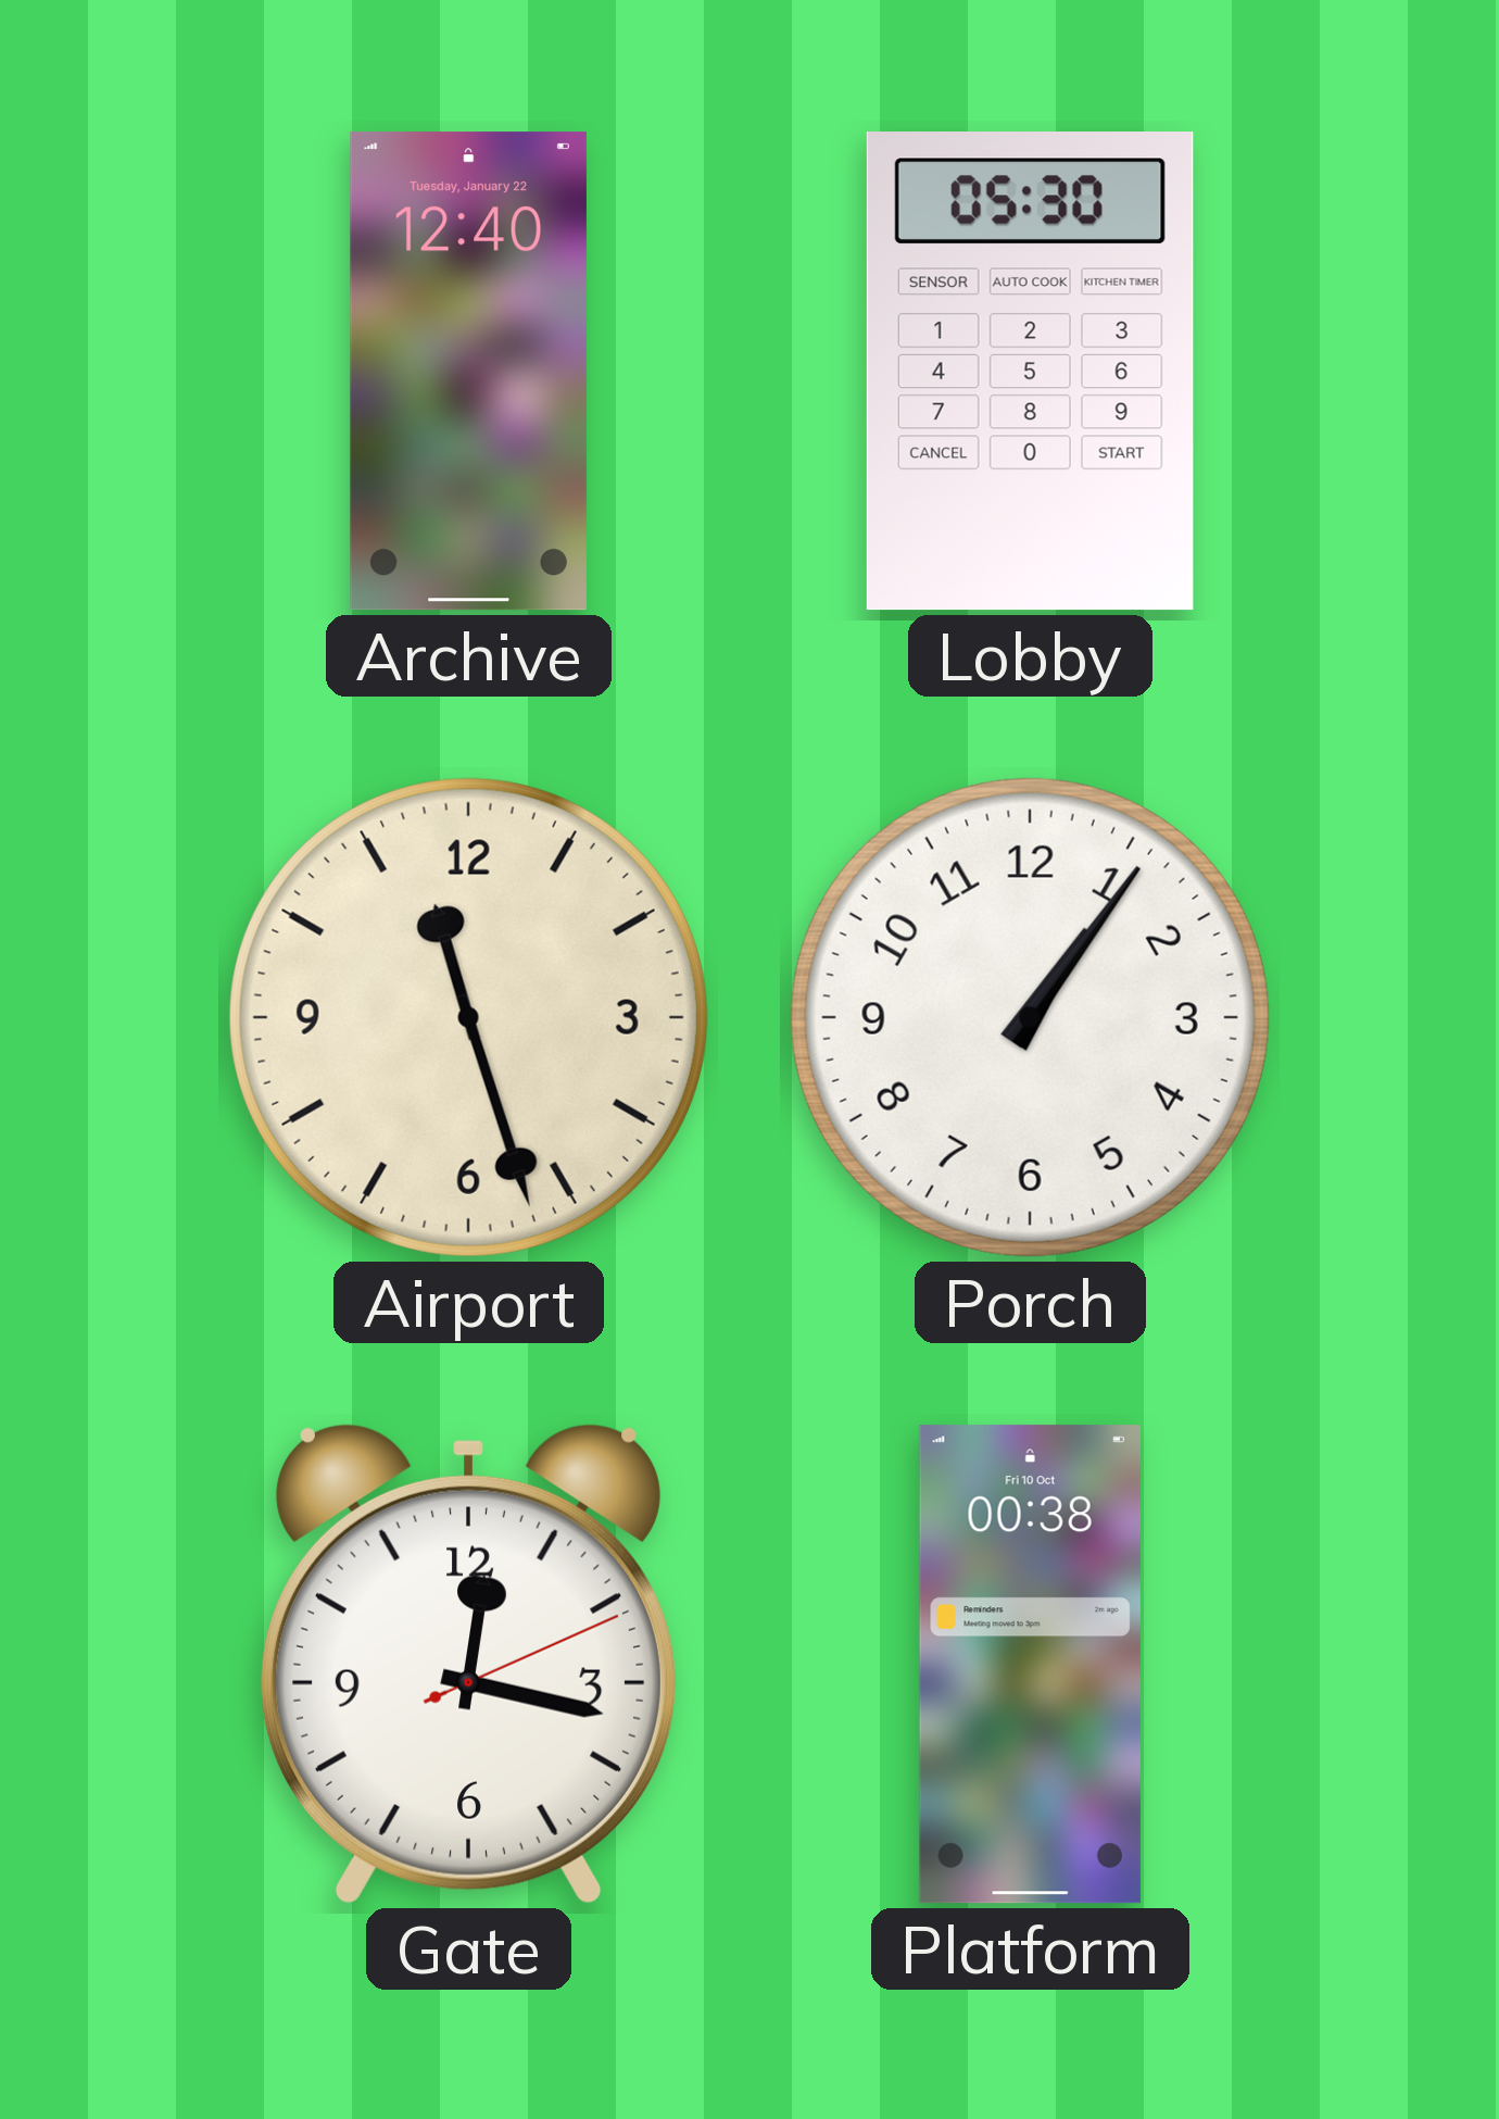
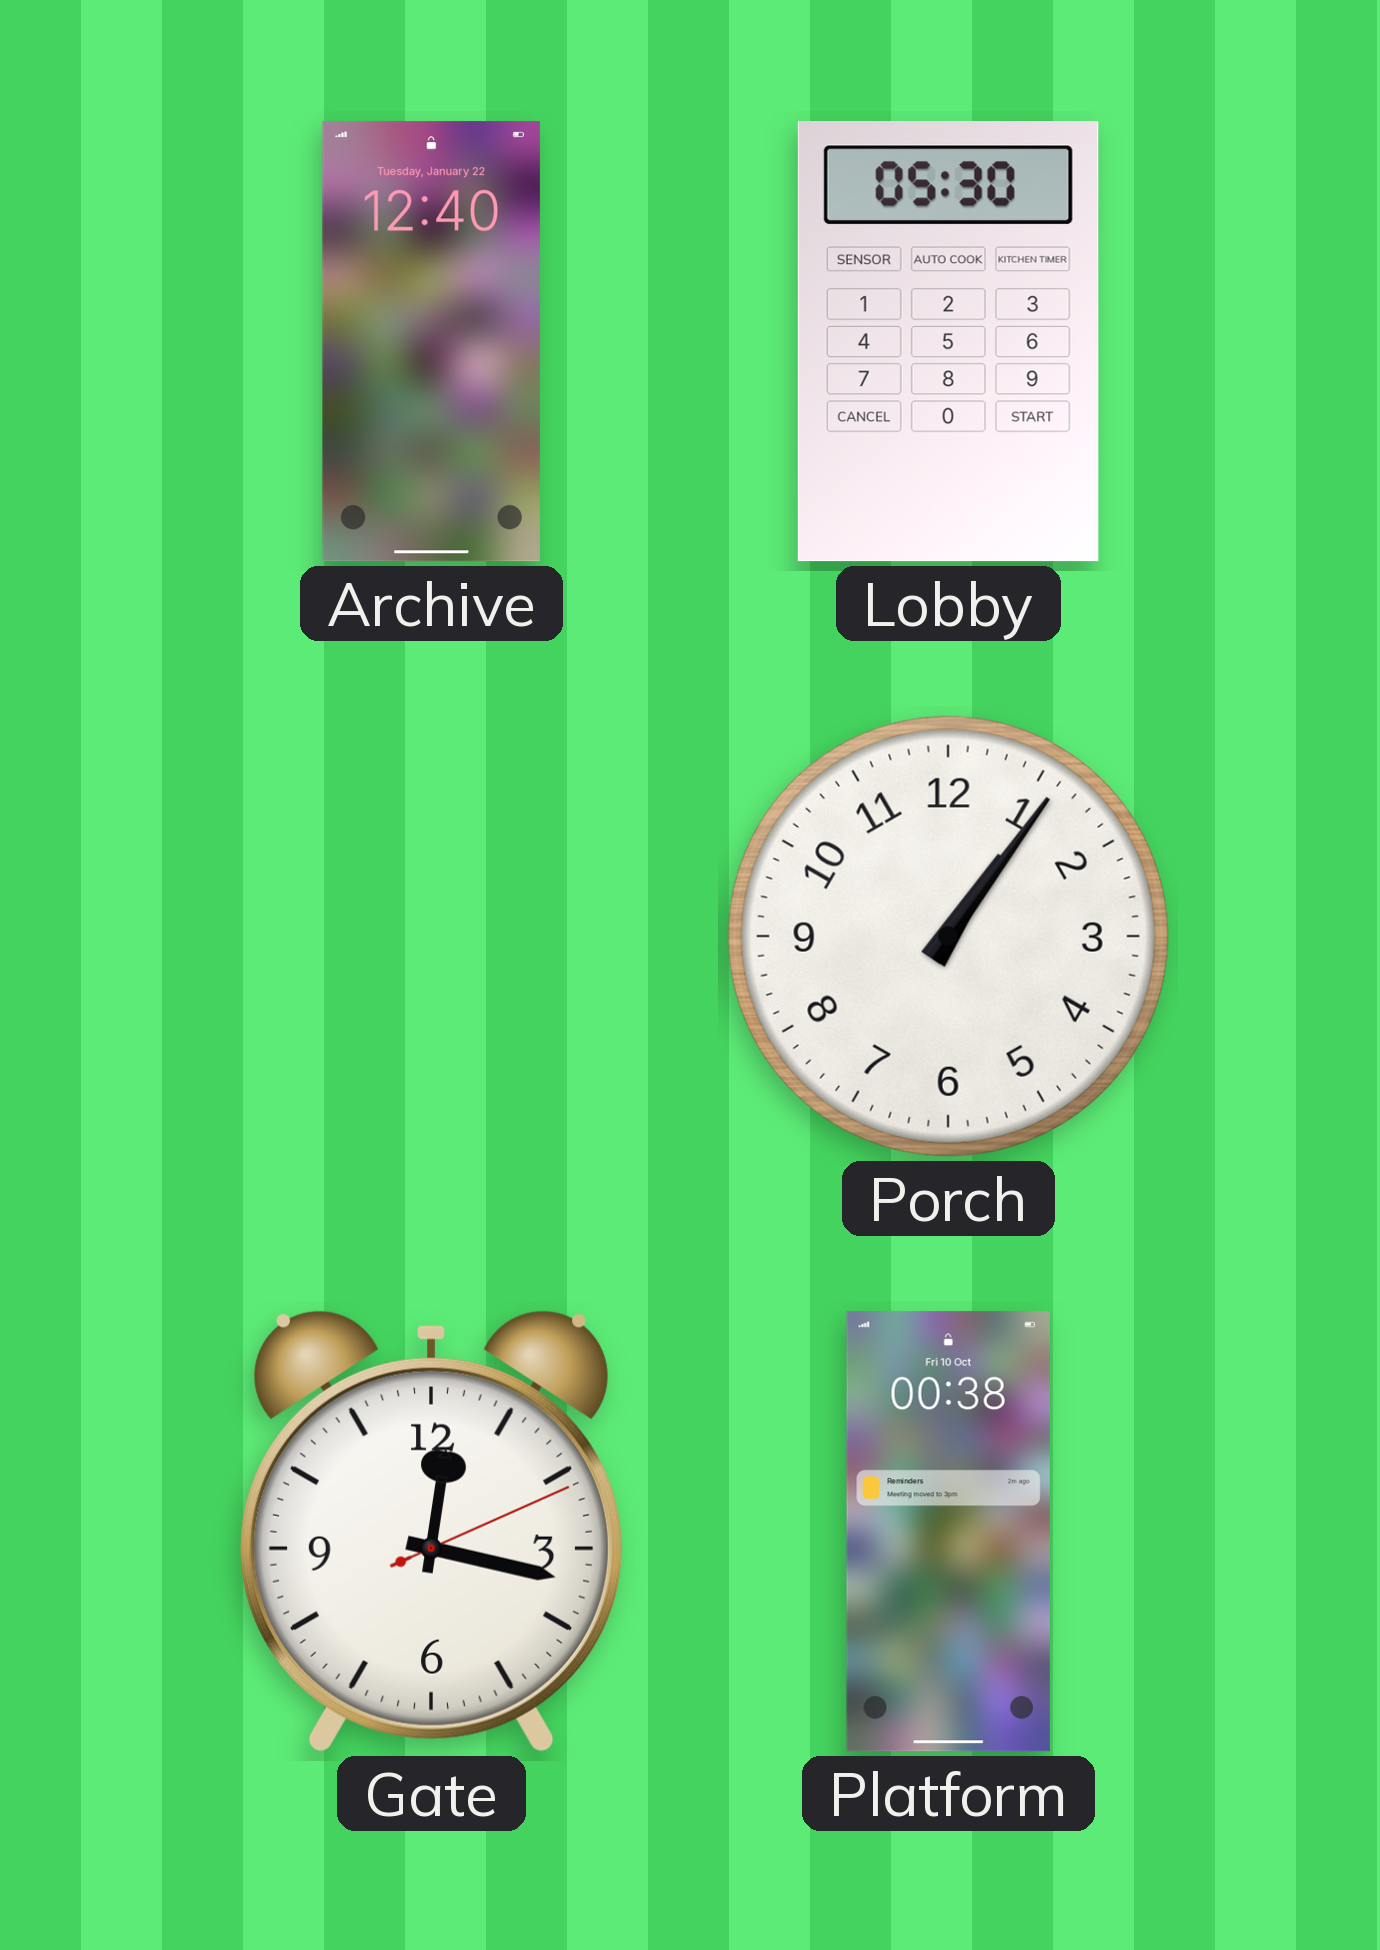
Airport: 11:27 -> none (468, 1017)
